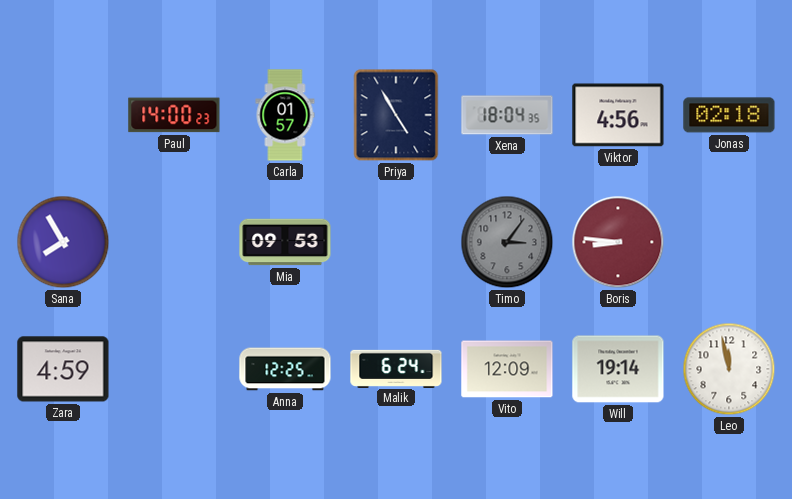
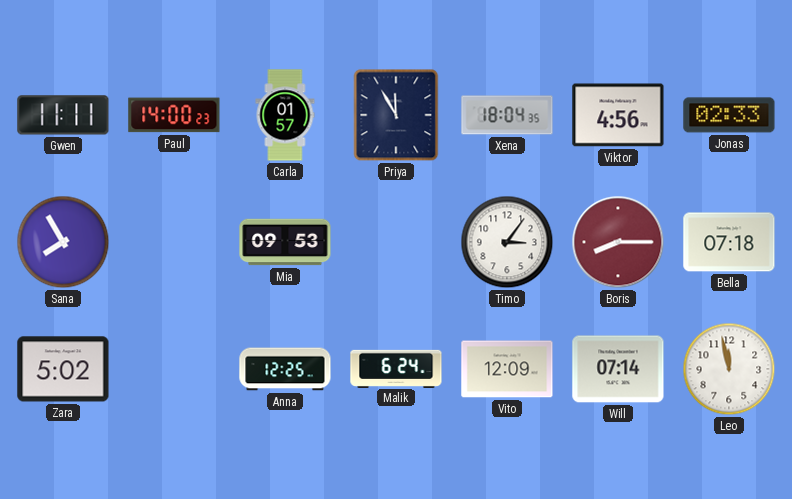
Gwen: none -> 11:11 (63, 115)
Priya: 4:55 -> 11:55 (396, 115)
Jonas: 02:18 -> 02:33 (729, 115)
Timo dial: grey -> white (507, 242)
Boris: 8:46 -> 8:15 (618, 242)
Bella: none -> 07:18 (729, 242)
Zara: 4:59 -> 5:02 (63, 369)
Will: 19:14 -> 07:14 (618, 369)
